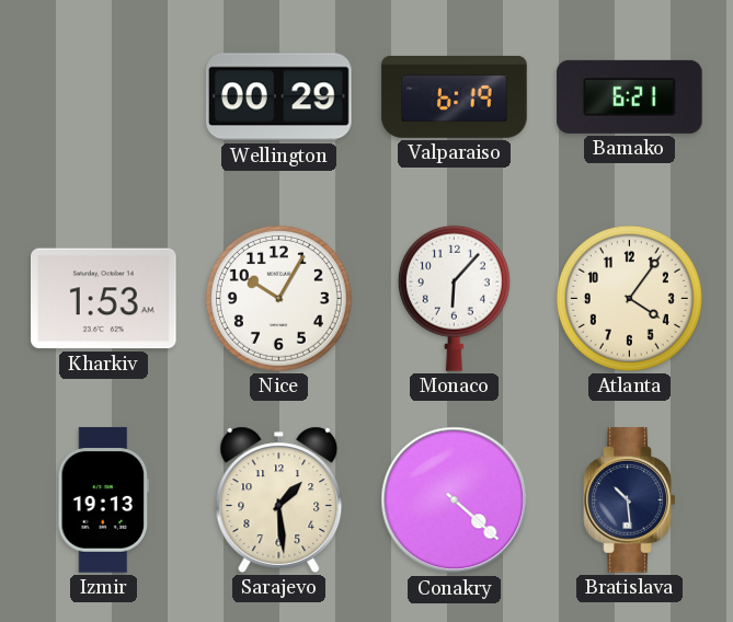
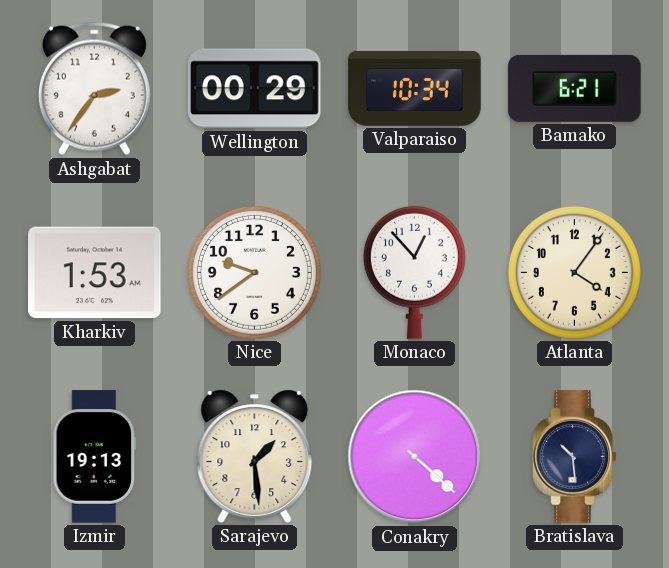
Ashgabat: none -> 2:36 (94, 89)
Valparaiso: 6:19 -> 10:34 (415, 88)
Nice: 10:05 -> 9:39 (254, 272)
Monaco: 6:07 -> 12:53 (414, 272)
